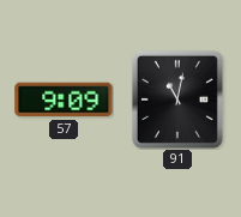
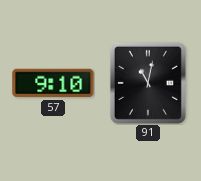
57: 9:09 -> 9:10 (53, 83)
